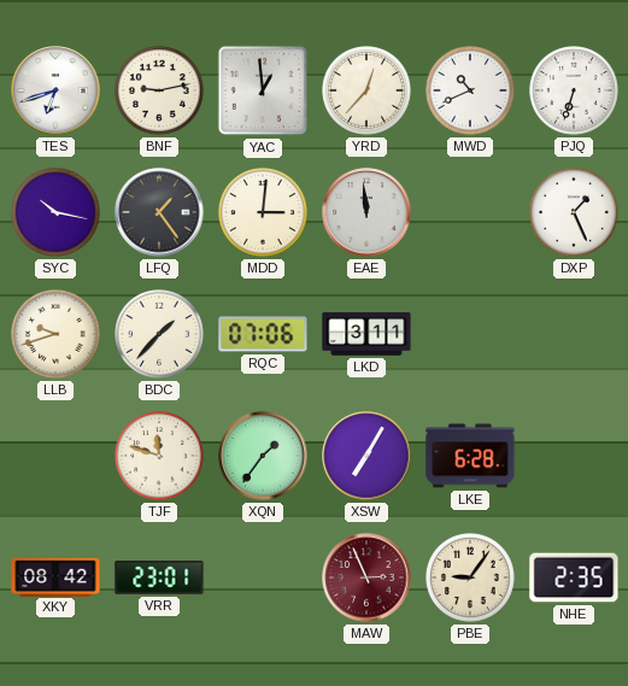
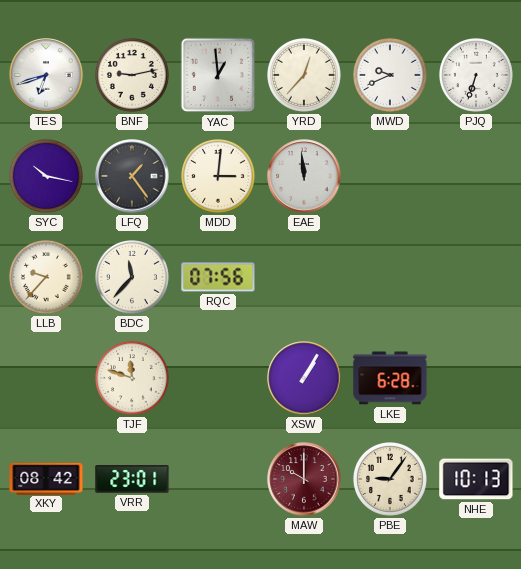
MWD: 10:41 -> 9:41 (391, 76)
DXP: 1:26 -> none (575, 213)
LLB: 9:42 -> 9:37 (47, 278)
BDC: 1:37 -> 11:37 (133, 278)
RQC: 07:06 -> 07:56 (218, 277)
LKD: 3:11 -> none (366, 334)
XQN: 1:36 -> none (263, 456)
XSW: 7:05 -> 1:05 (304, 378)
MAW: 2:56 -> 10:00 (304, 479)
NHE: 2:35 -> 10:13 (476, 479)
